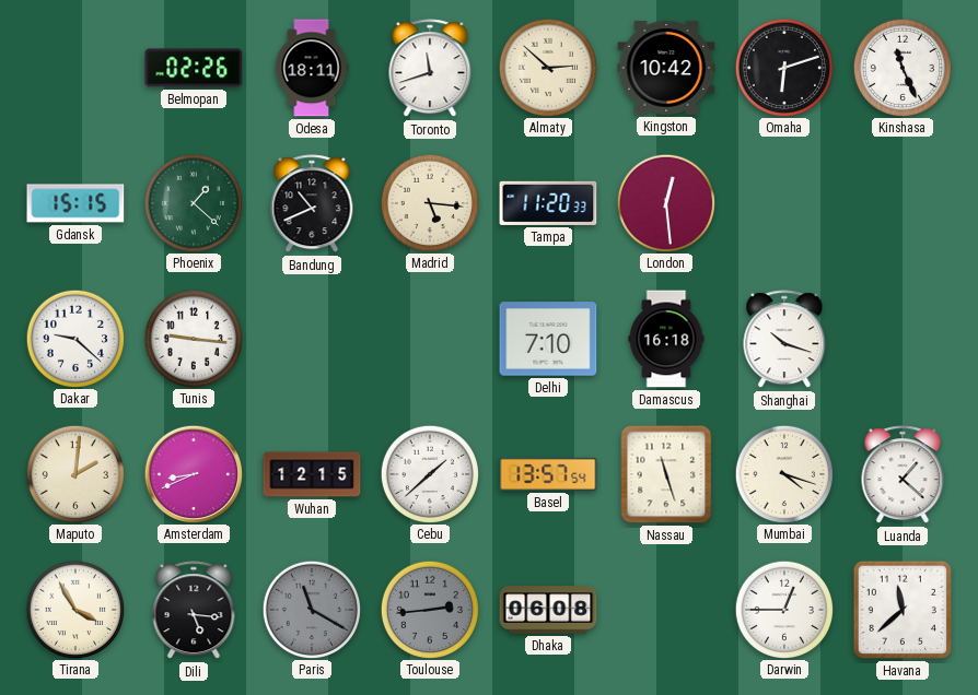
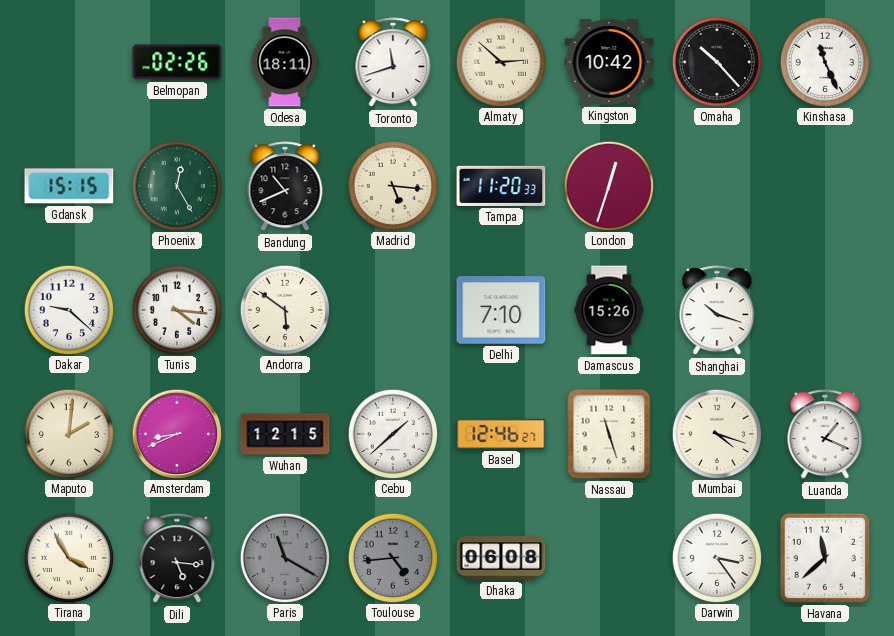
Omaha: 6:12 -> 10:23 (716, 61)
Phoenix: 1:22 -> 12:25 (176, 185)
London: 12:29 -> 12:33 (608, 185)
Tunis: 9:16 -> 4:16 (176, 309)
Andorra: none -> 5:51 (284, 309)
Damascus: 16:18 -> 15:26 (609, 310)
Basel: 13:57 -> 12:46 (501, 434)
Luanda: 1:22 -> 1:19 (825, 435)
Toulouse: 2:44 -> 4:44 (392, 557)
Darwin: 12:45 -> 3:24 (716, 557)
